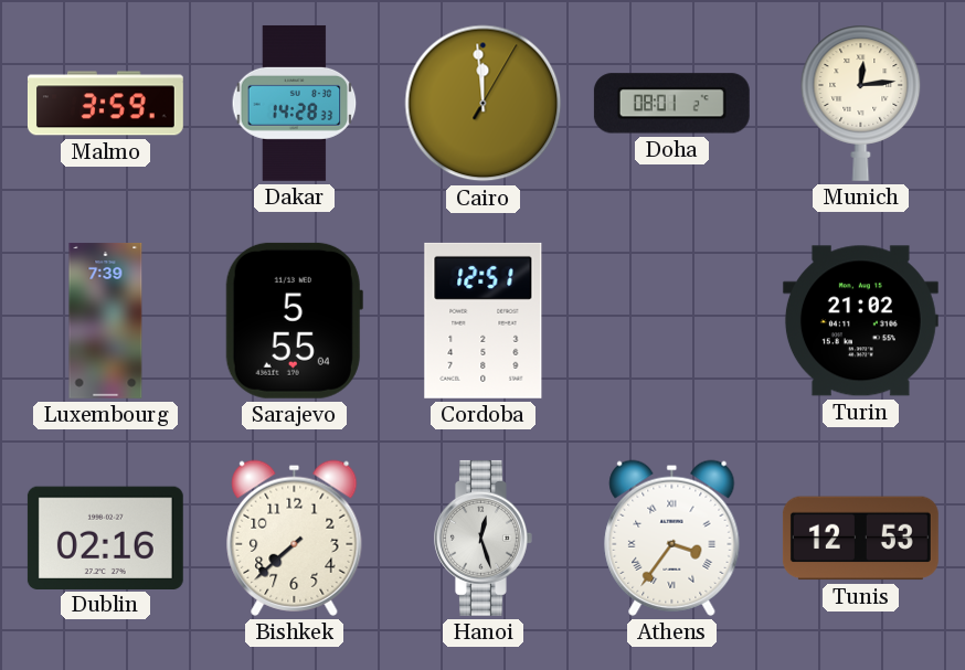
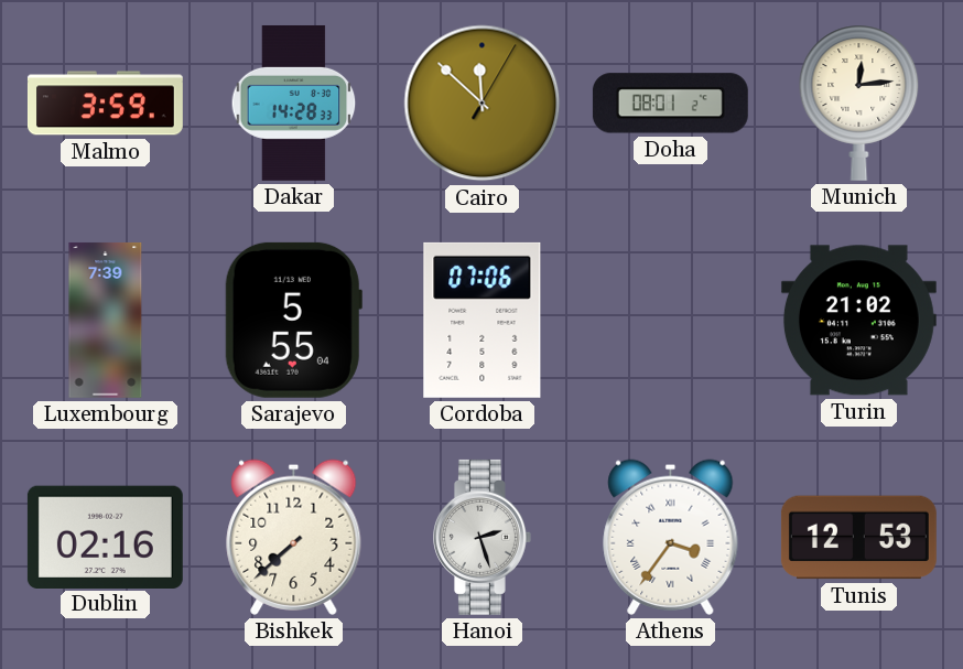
Cairo: 11:59 -> 11:52 (483, 104)
Cordoba: 12:51 -> 07:06 (483, 320)
Hanoi: 12:27 -> 2:27 (483, 537)
